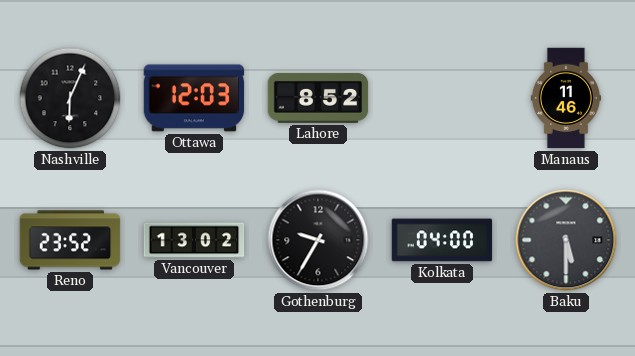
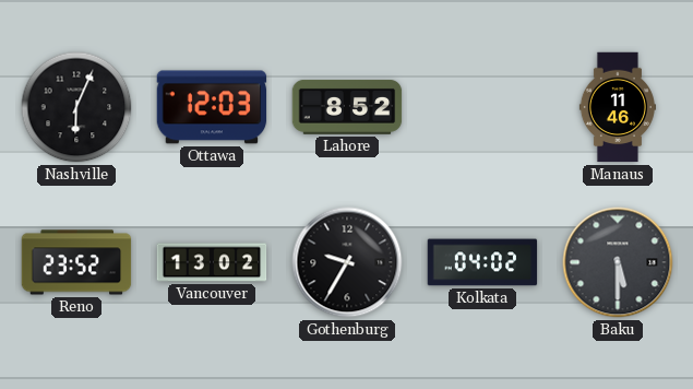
Kolkata: 04:00 -> 04:02 (482, 262)
